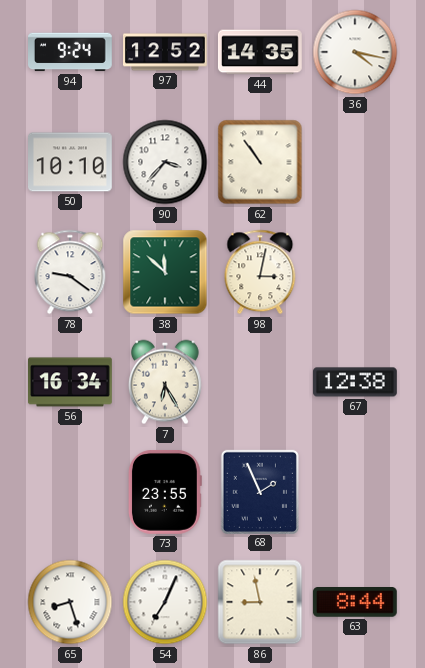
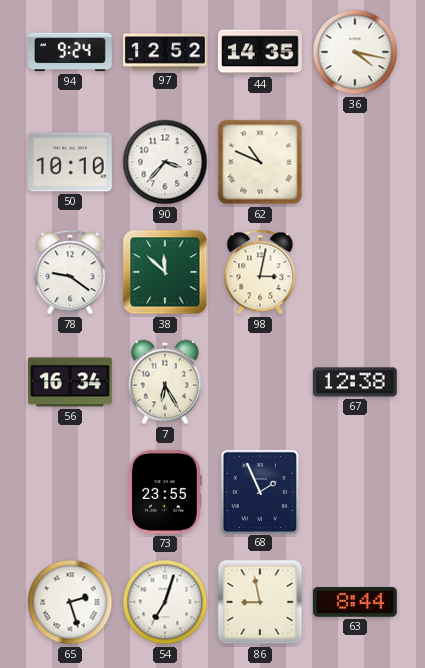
62: 10:54 -> 10:49 (260, 162)
65: 8:27 -> 2:27 (70, 602)
54: 7:04 -> 7:03 (165, 602)
